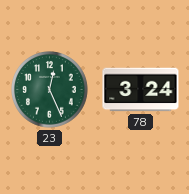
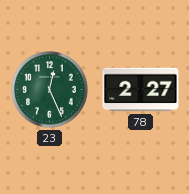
78: 3:24 -> 2:27 (141, 90)
